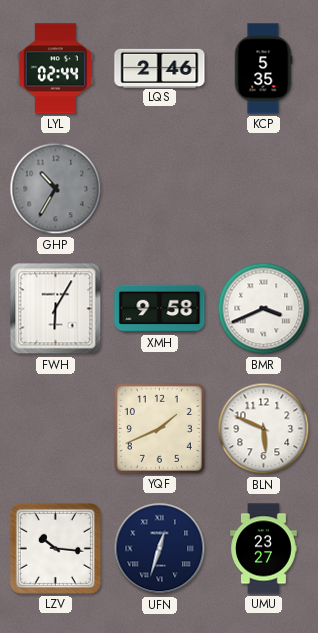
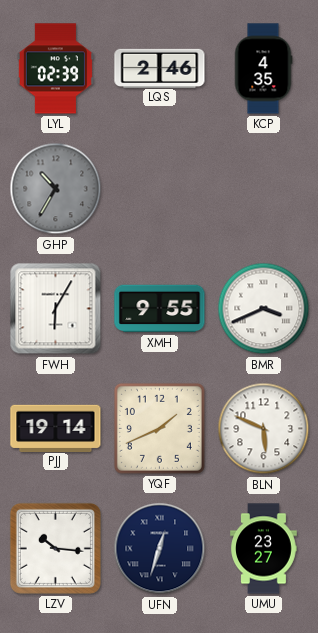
LYL: 02:44 -> 02:39 (55, 69)
KCP: 5:35 -> 4:35 (263, 69)
XMH: 9:58 -> 9:55 (160, 309)
PJJ: none -> 19:14 (56, 428)
